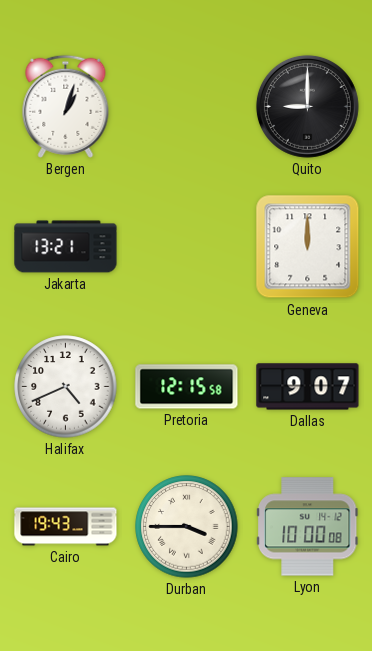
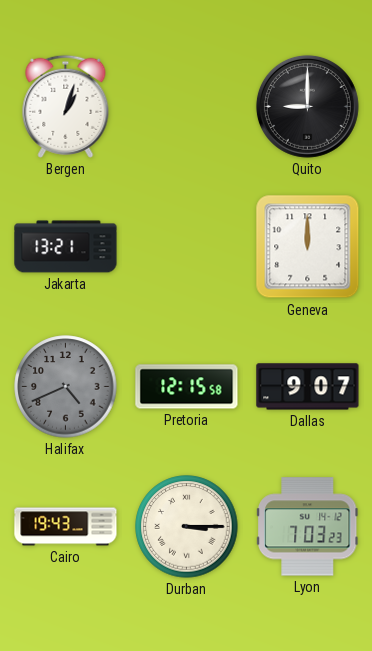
Halifax dial: white -> grey (66, 387)
Durban: 3:45 -> 3:15 (187, 527)
Lyon: 10:00 -> 7:03 (307, 527)
